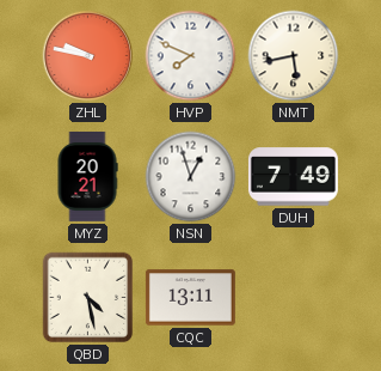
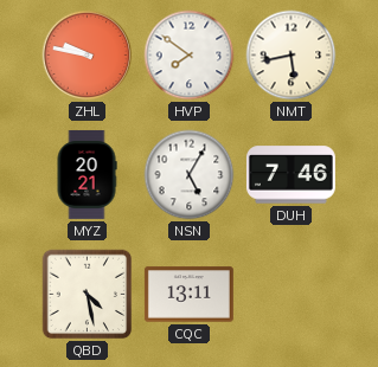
HVP: 7:49 -> 7:51 (190, 56)
NSN: 12:57 -> 5:05 (190, 175)
DUH: 7:49 -> 7:46 (290, 175)
